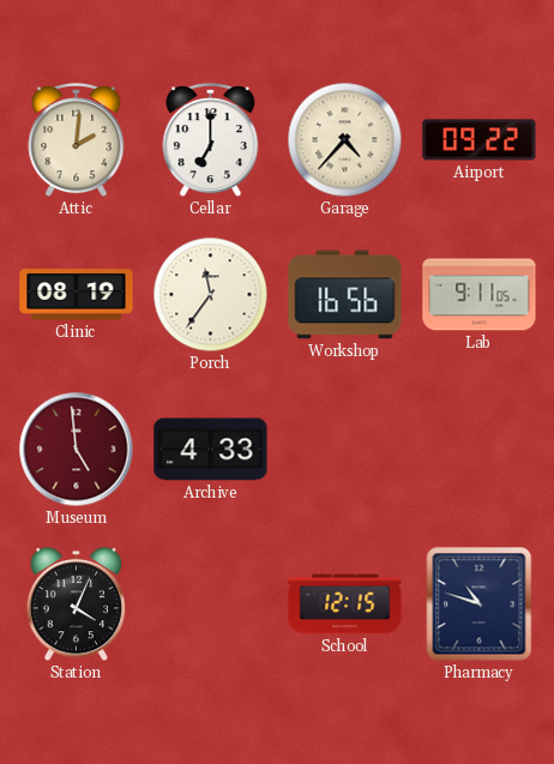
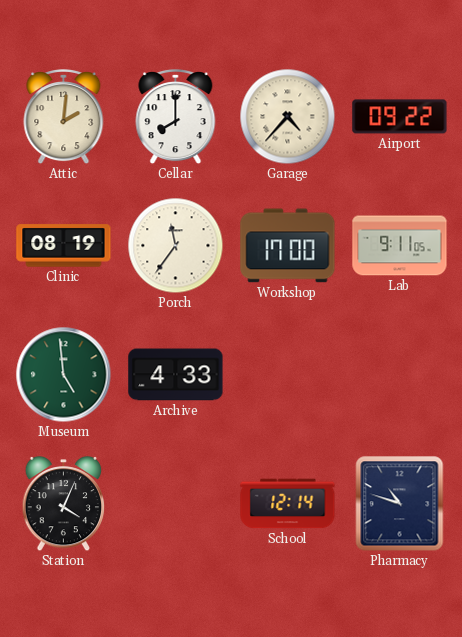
Cellar: 7:00 -> 8:00 (176, 118)
Workshop: 16:56 -> 17:00 (288, 246)
Museum dial: burgundy -> green (64, 375)
School: 12:15 -> 12:14 (288, 504)
